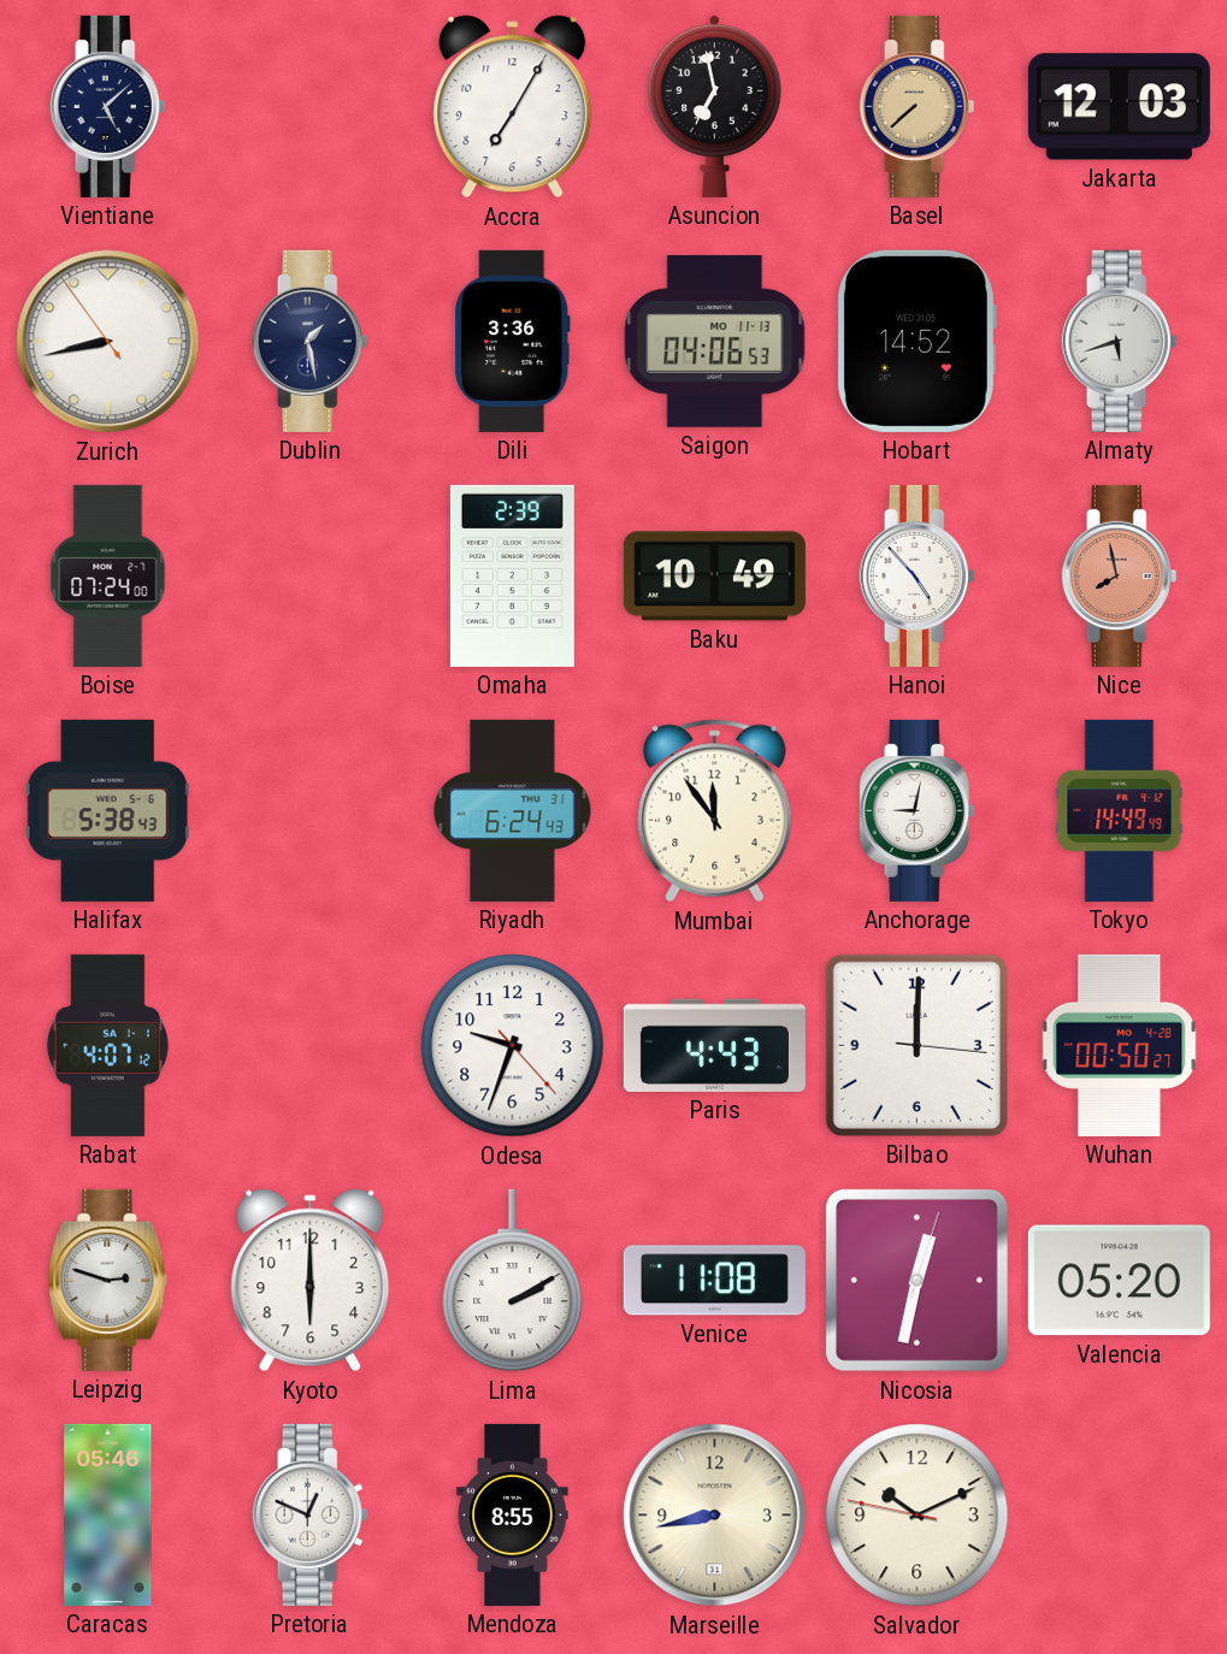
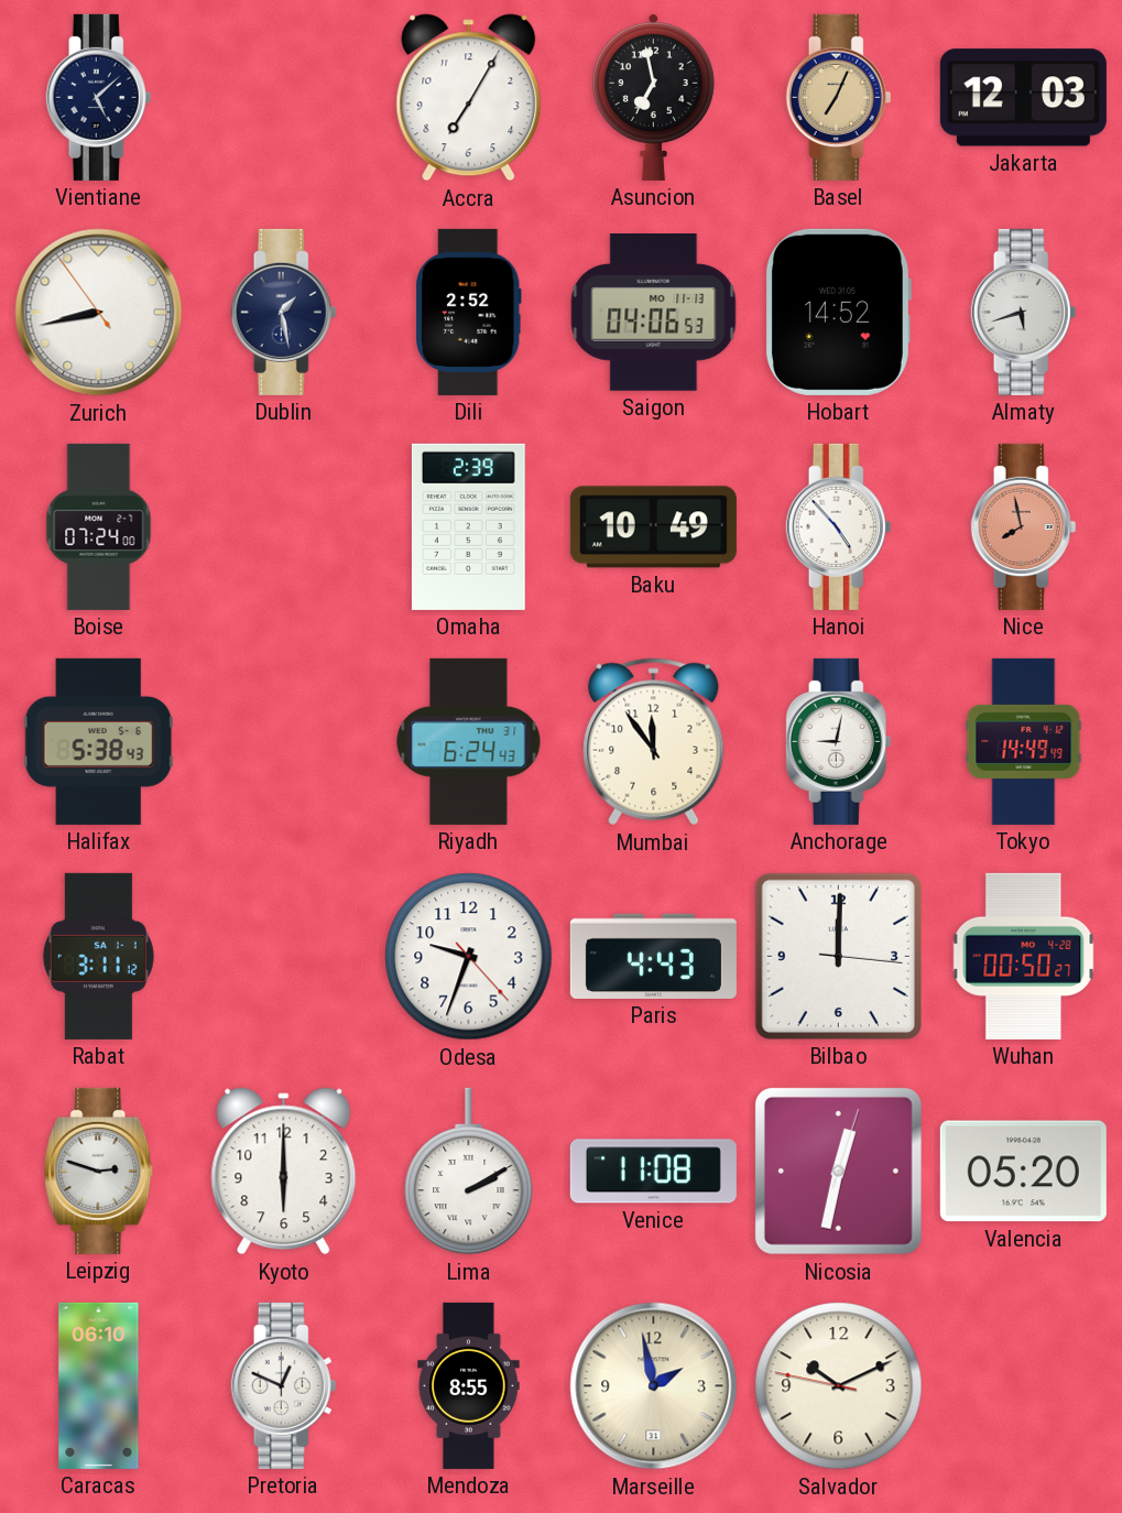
Basel: 7:38 -> 7:04 (839, 97)
Dili: 3:36 -> 2:52 (469, 312)
Rabat: 4:07 -> 3:11 (98, 956)
Caracas: 05:46 -> 06:10 (99, 1385)
Marseille: 8:43 -> 1:58 (654, 1386)
